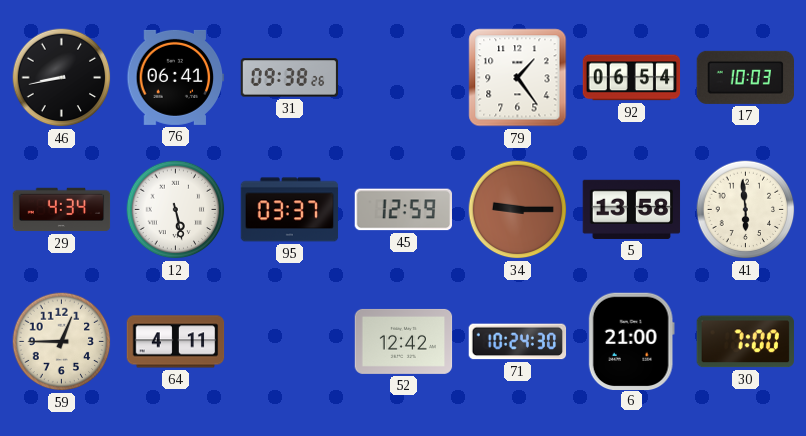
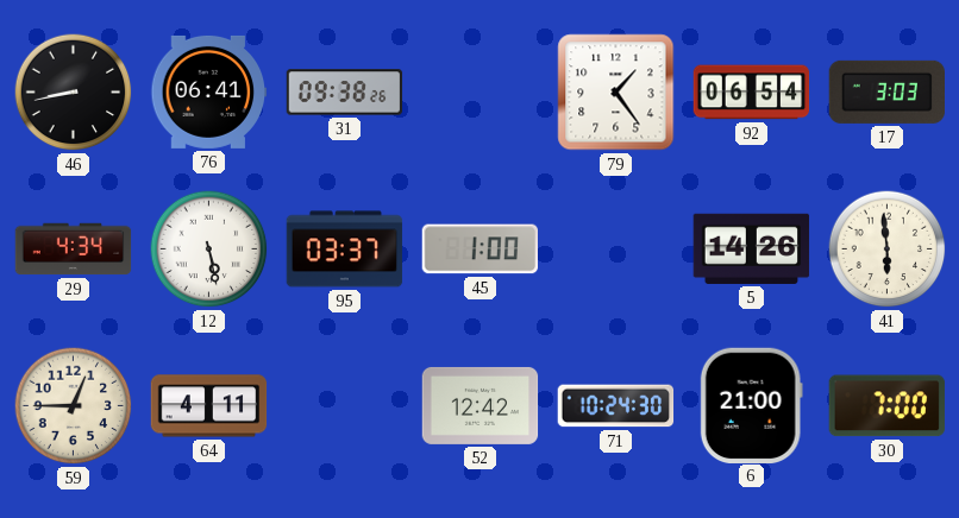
17: 10:03 -> 3:03 (888, 91)
45: 12:59 -> 1:00 (481, 249)
34: 9:15 -> none (518, 210)
5: 13:58 -> 14:26 (752, 248)
